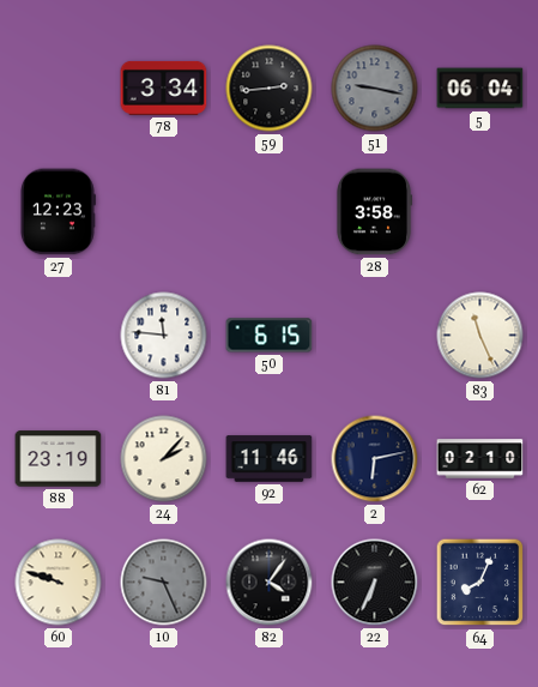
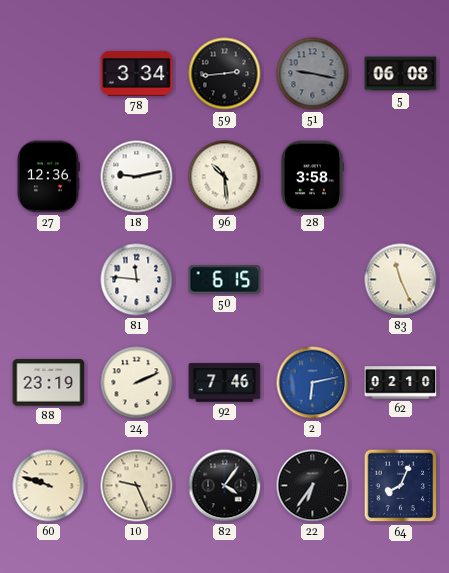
5: 06:04 -> 06:08 (401, 74)
27: 12:23 -> 12:36 (48, 177)
18: none -> 9:13 (137, 177)
96: none -> 10:29 (225, 177)
24: 2:07 -> 2:11 (137, 383)
92: 11:46 -> 7:46 (225, 383)
2 dial: navy -> blue (313, 383)
10 dial: grey -> cream (137, 486)
22: 6:34 -> 6:36 (313, 486)
